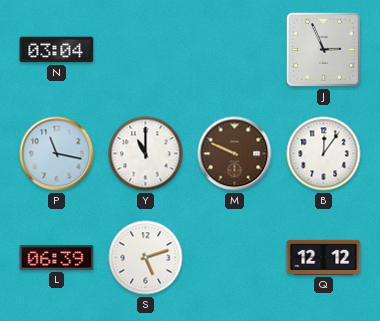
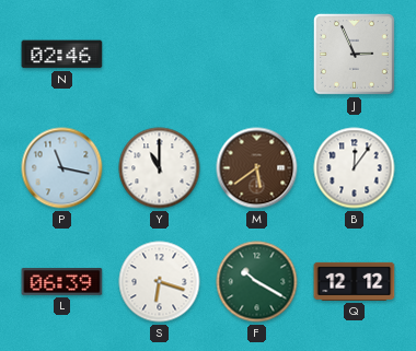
N: 03:04 -> 02:46 (62, 55)
M: 9:49 -> 5:39 (257, 168)
S: 5:12 -> 6:18 (160, 282)
F: none -> 10:20 (257, 282)
